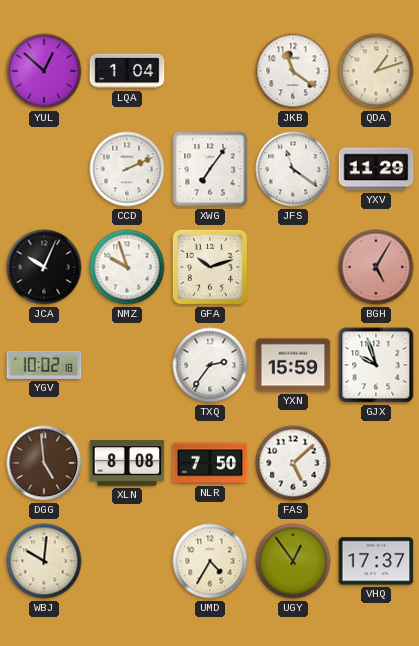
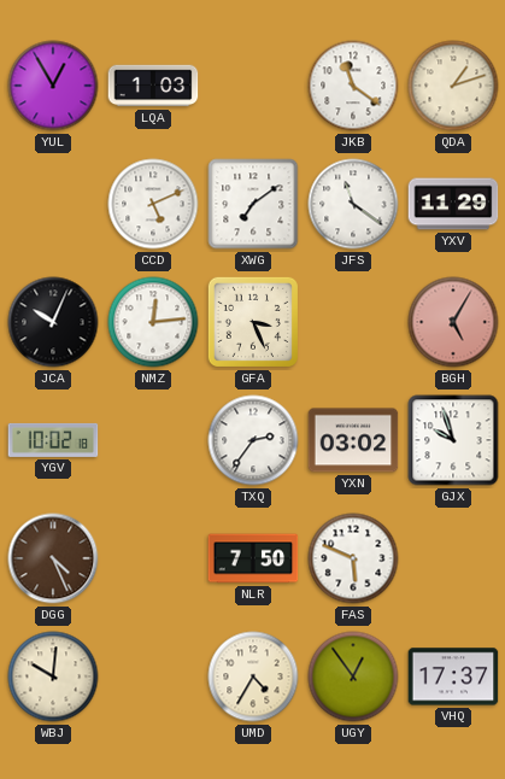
YUL: 12:52 -> 12:55 (53, 86)
LQA: 1:04 -> 1:03 (153, 86)
CCD: 2:11 -> 5:11 (153, 204)
XWG: 7:06 -> 7:09 (253, 204)
NMZ: 9:57 -> 12:14 (153, 322)
GFA: 10:12 -> 3:26 (253, 322)
YXN: 15:59 -> 03:02 (353, 440)
DGG: 4:59 -> 4:26 (53, 558)
XLN: 8:08 -> none (127, 463)
FAS: 5:08 -> 5:49 (353, 558)
